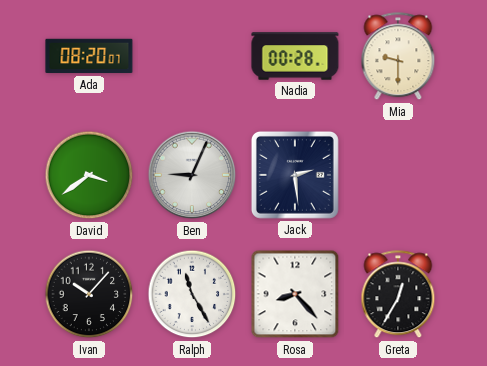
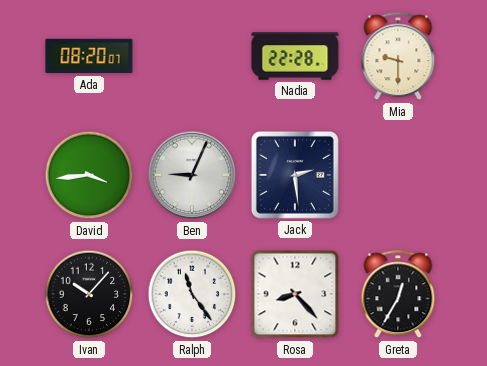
Nadia: 00:28 -> 22:28 (295, 56)
David: 3:39 -> 3:44 (89, 175)
Ralph: 11:25 -> 11:24 (192, 294)
